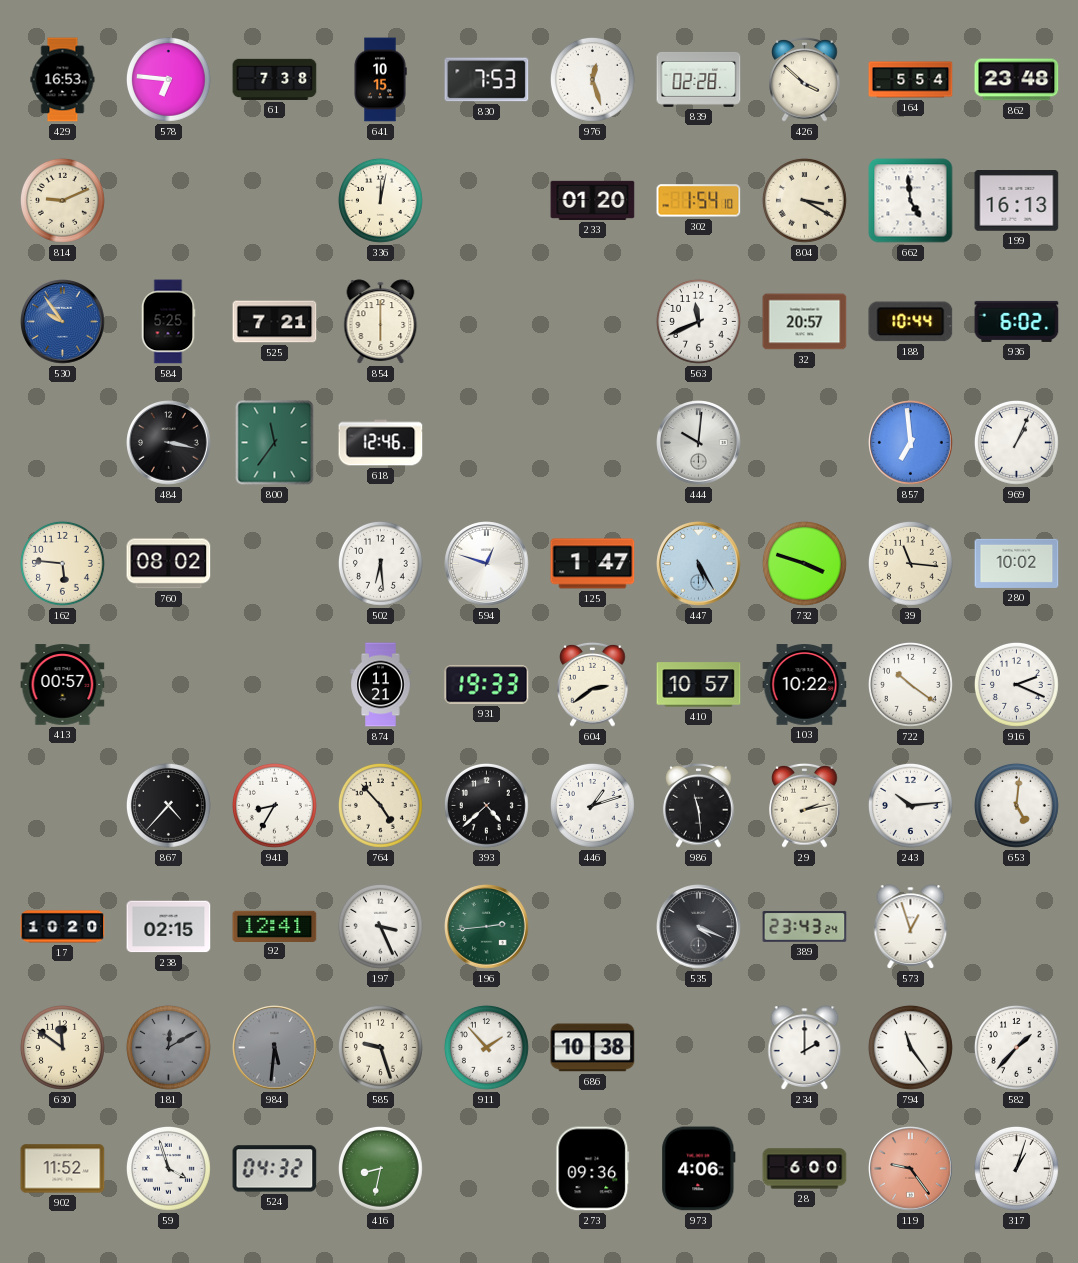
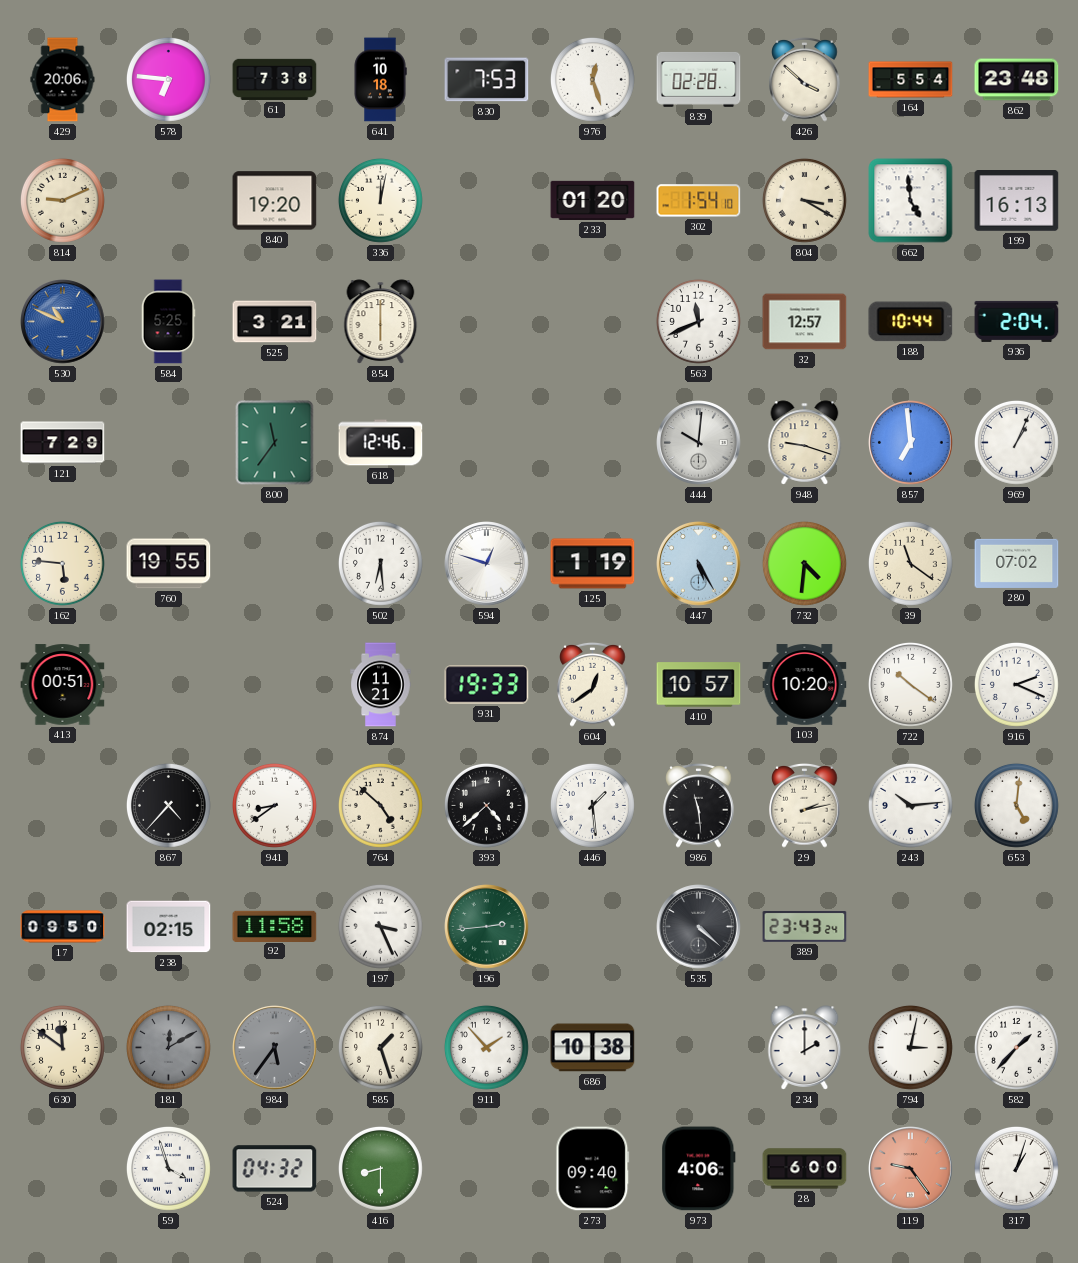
429: 16:53 -> 20:06 (63, 80)
641: 10:15 -> 10:18 (380, 80)
840: none -> 19:20 (275, 201)
530: 9:54 -> 10:49 (63, 322)
525: 7:21 -> 3:21 (275, 322)
32: 20:57 -> 12:57 (805, 322)
936: 6:02 -> 2:04 (1017, 321)
121: none -> 7:29 (63, 443)
484: 3:17 -> none (169, 443)
948: none -> 9:18 (805, 443)
760: 08:02 -> 19:55 (169, 564)
125: 1:47 -> 1:19 (593, 564)
732: 3:48 -> 4:31 (804, 563)
39: 11:16 -> 11:21 (910, 563)
280: 10:02 -> 07:02 (1017, 563)
413: 00:57 -> 00:51 (63, 685)
604: 2:39 -> 12:39 (593, 685)
103: 10:22 -> 10:20 (805, 685)
941: 8:35 -> 8:39 (274, 805)
764: 4:53 -> 4:52 (380, 805)
446: 1:12 -> 1:29 (592, 805)
17: 10:20 -> 09:50 (63, 927)
92: 12:41 -> 11:58 (275, 926)
535: 4:19 -> 4:22 (699, 927)
573: 12:57 -> none (911, 927)
984: 5:31 -> 5:36 (275, 1048)
585: 9:27 -> 1:27 (380, 1047)
794: 11:24 -> 3:02 (910, 1047)
902: 11:52 -> none (63, 1169)
416: 8:32 -> 8:30 (380, 1168)
273: 09:36 -> 09:40 (593, 1169)
